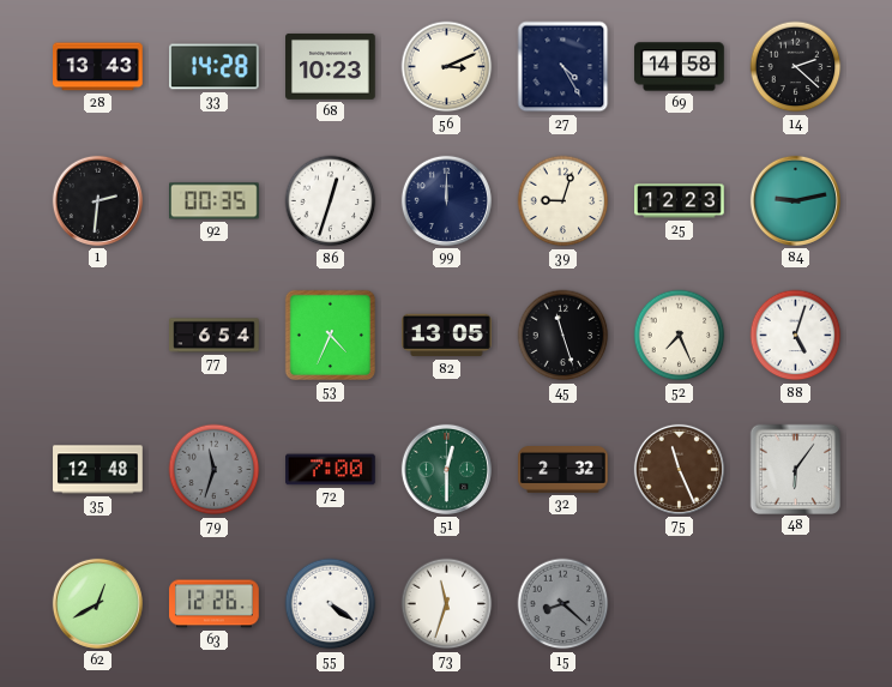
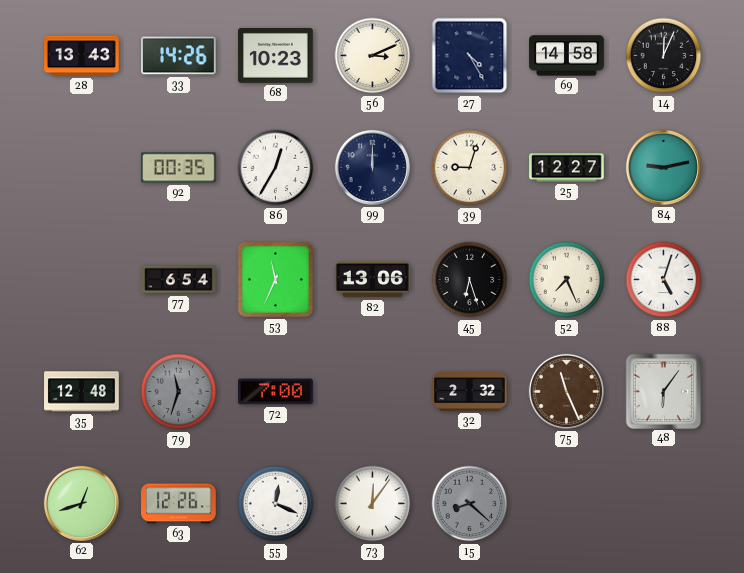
33: 14:28 -> 14:26 (179, 56)
14: 2:22 -> 12:04 (664, 56)
1: 2:31 -> none (97, 200)
86: 12:33 -> 12:35 (276, 168)
25: 12:23 -> 12:27 (567, 168)
53: 4:34 -> 11:34 (275, 279)
82: 13:05 -> 13:06 (373, 280)
45: 11:27 -> 6:27 (470, 280)
51: 12:30 -> none (446, 469)
62: 12:40 -> 12:42 (81, 503)
55: 4:21 -> 12:19 (276, 504)
73: 11:33 -> 12:06 (373, 504)
